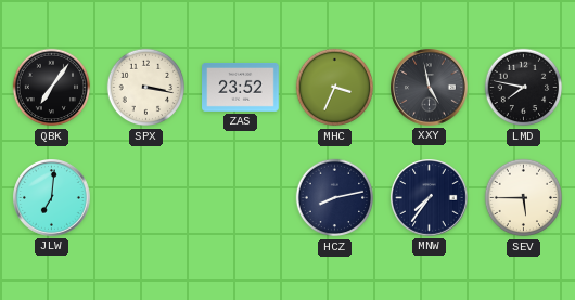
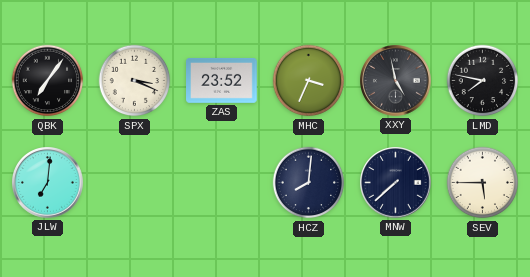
SPX: 3:17 -> 3:19 (135, 81)
HCZ: 8:13 -> 8:01 (309, 183)
MNW: 7:36 -> 7:38 (396, 183)
